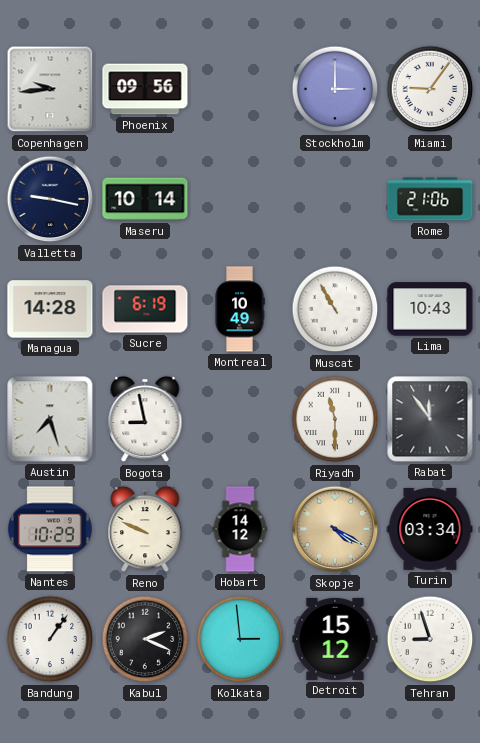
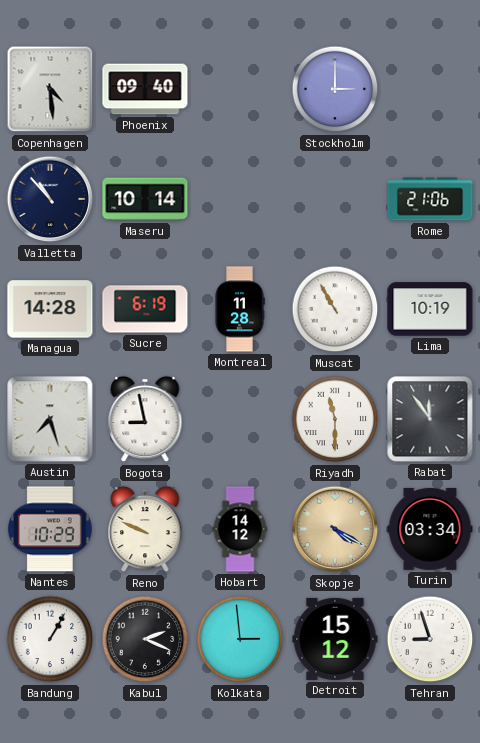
Copenhagen: 9:44 -> 4:29 (50, 89)
Phoenix: 09:56 -> 09:40 (145, 89)
Miami: 9:06 -> none (430, 89)
Valletta: 9:17 -> 10:53 (50, 199)
Montreal: 10:49 -> 11:28 (240, 309)
Lima: 10:43 -> 10:19 (430, 309)
Bandung: 1:06 -> 1:05 (50, 639)
